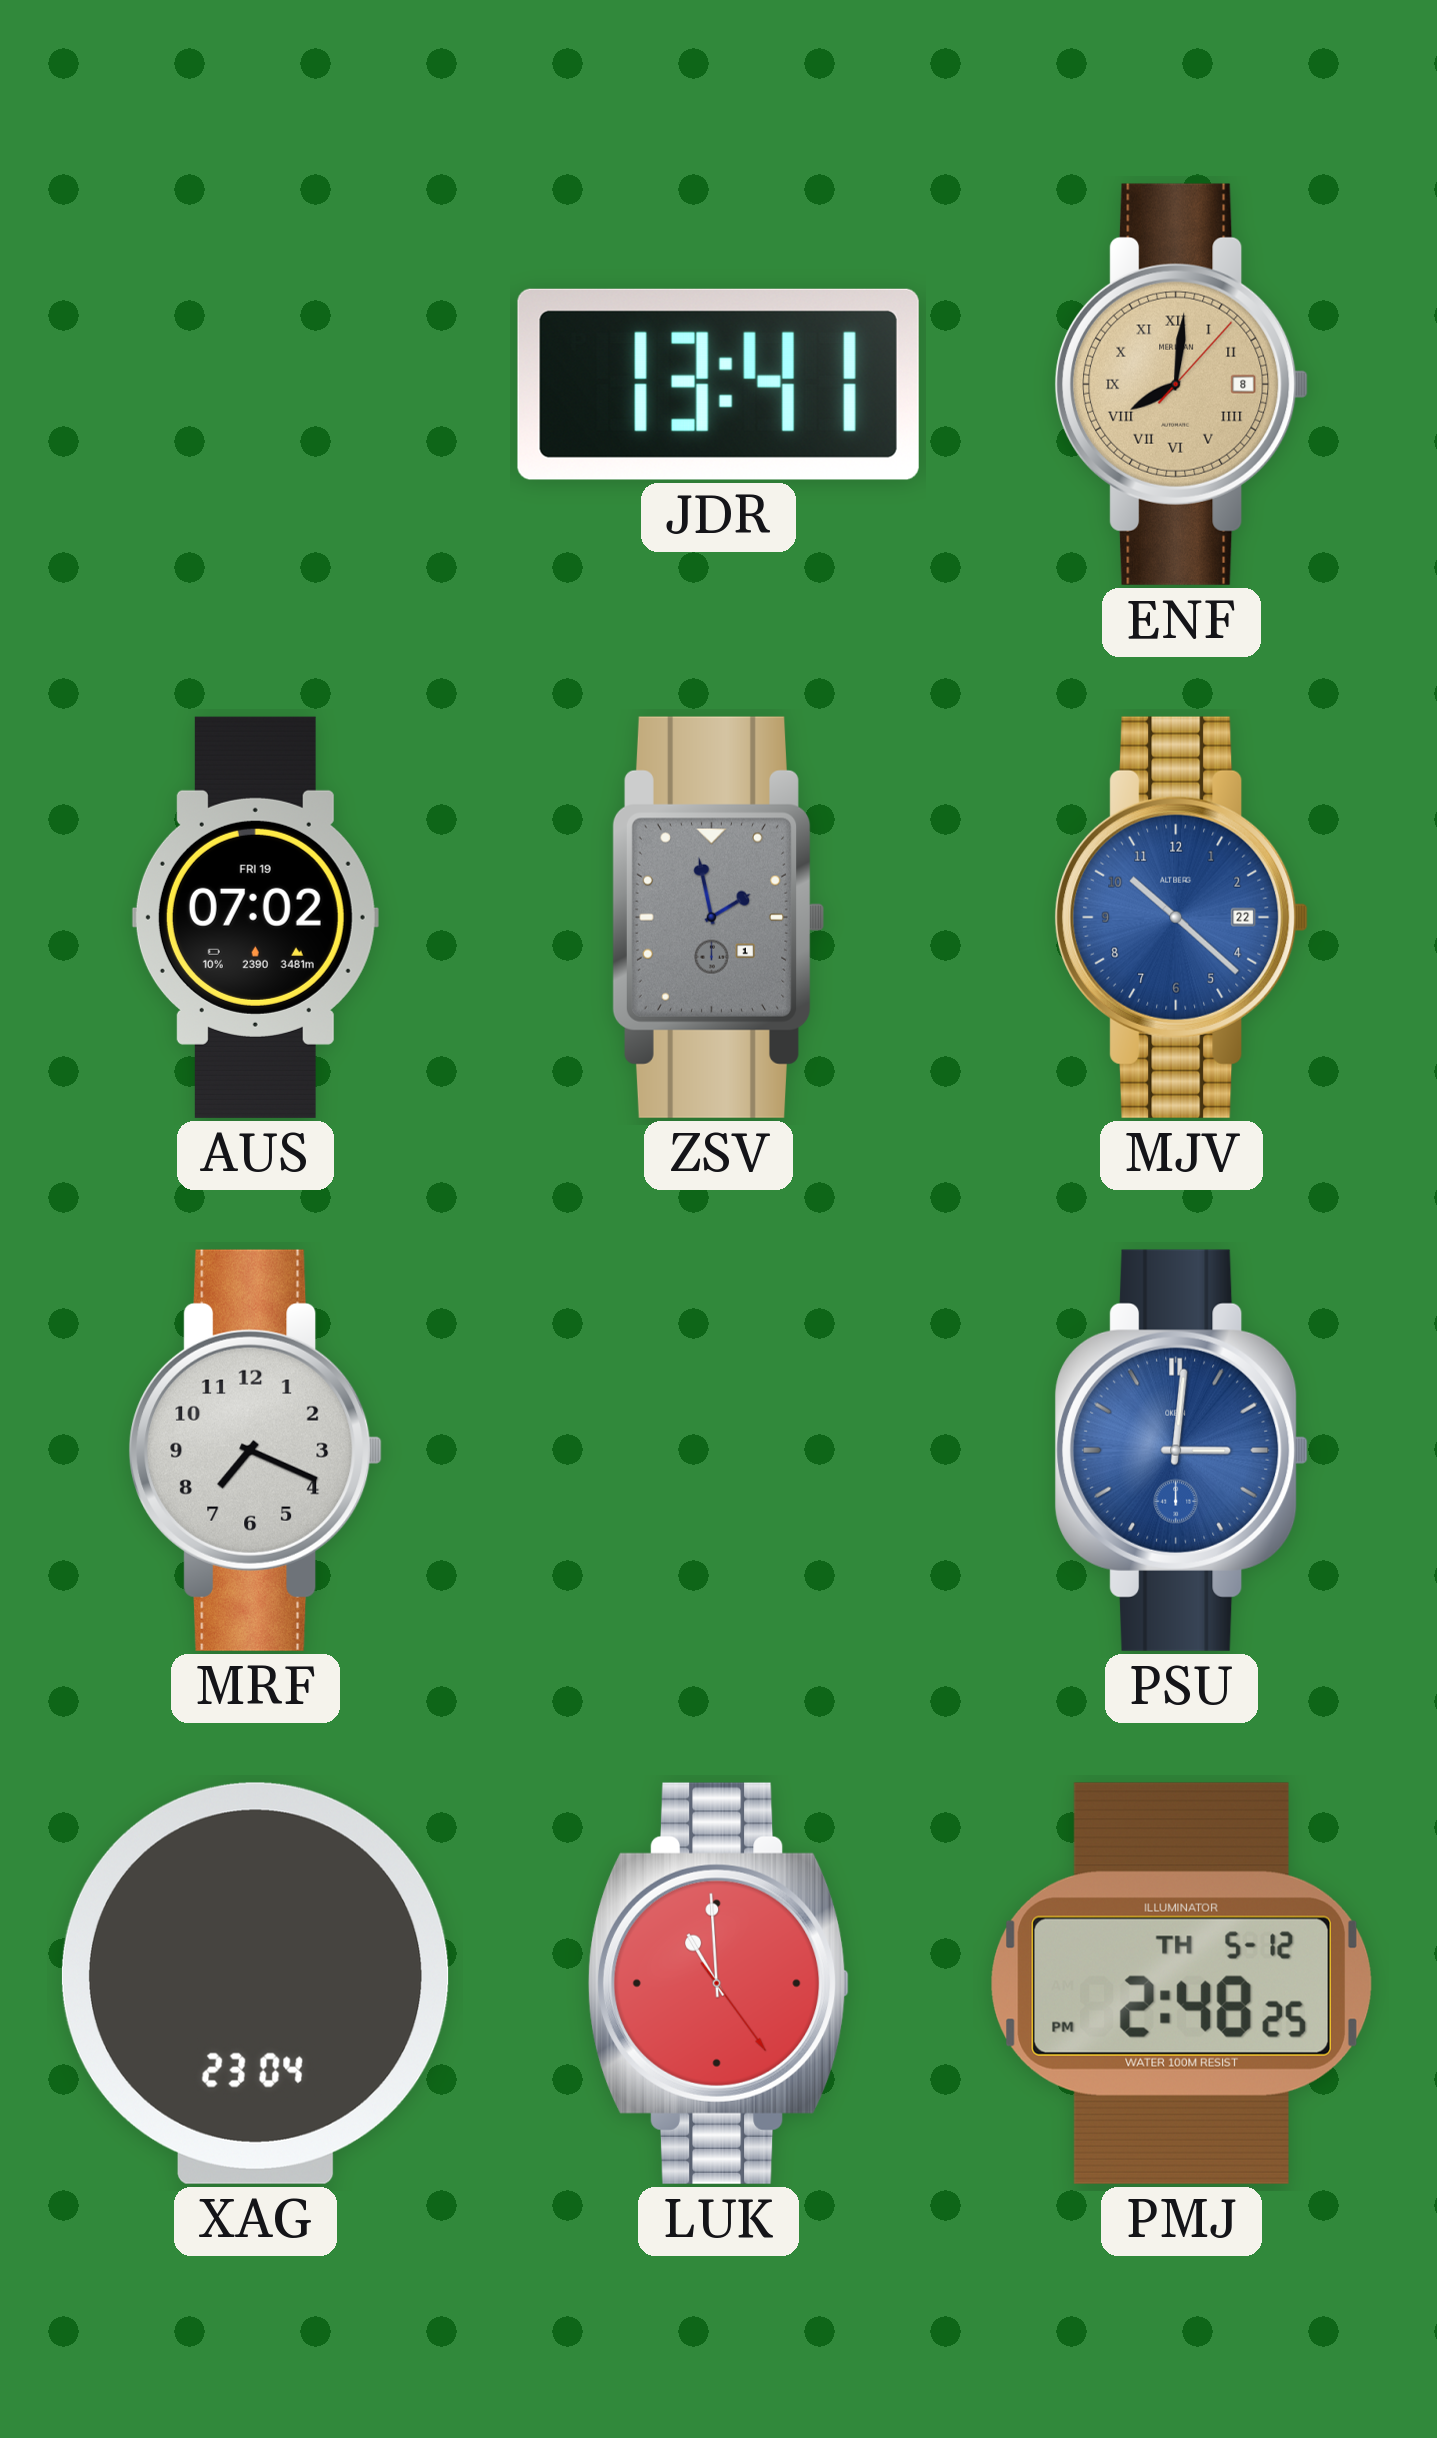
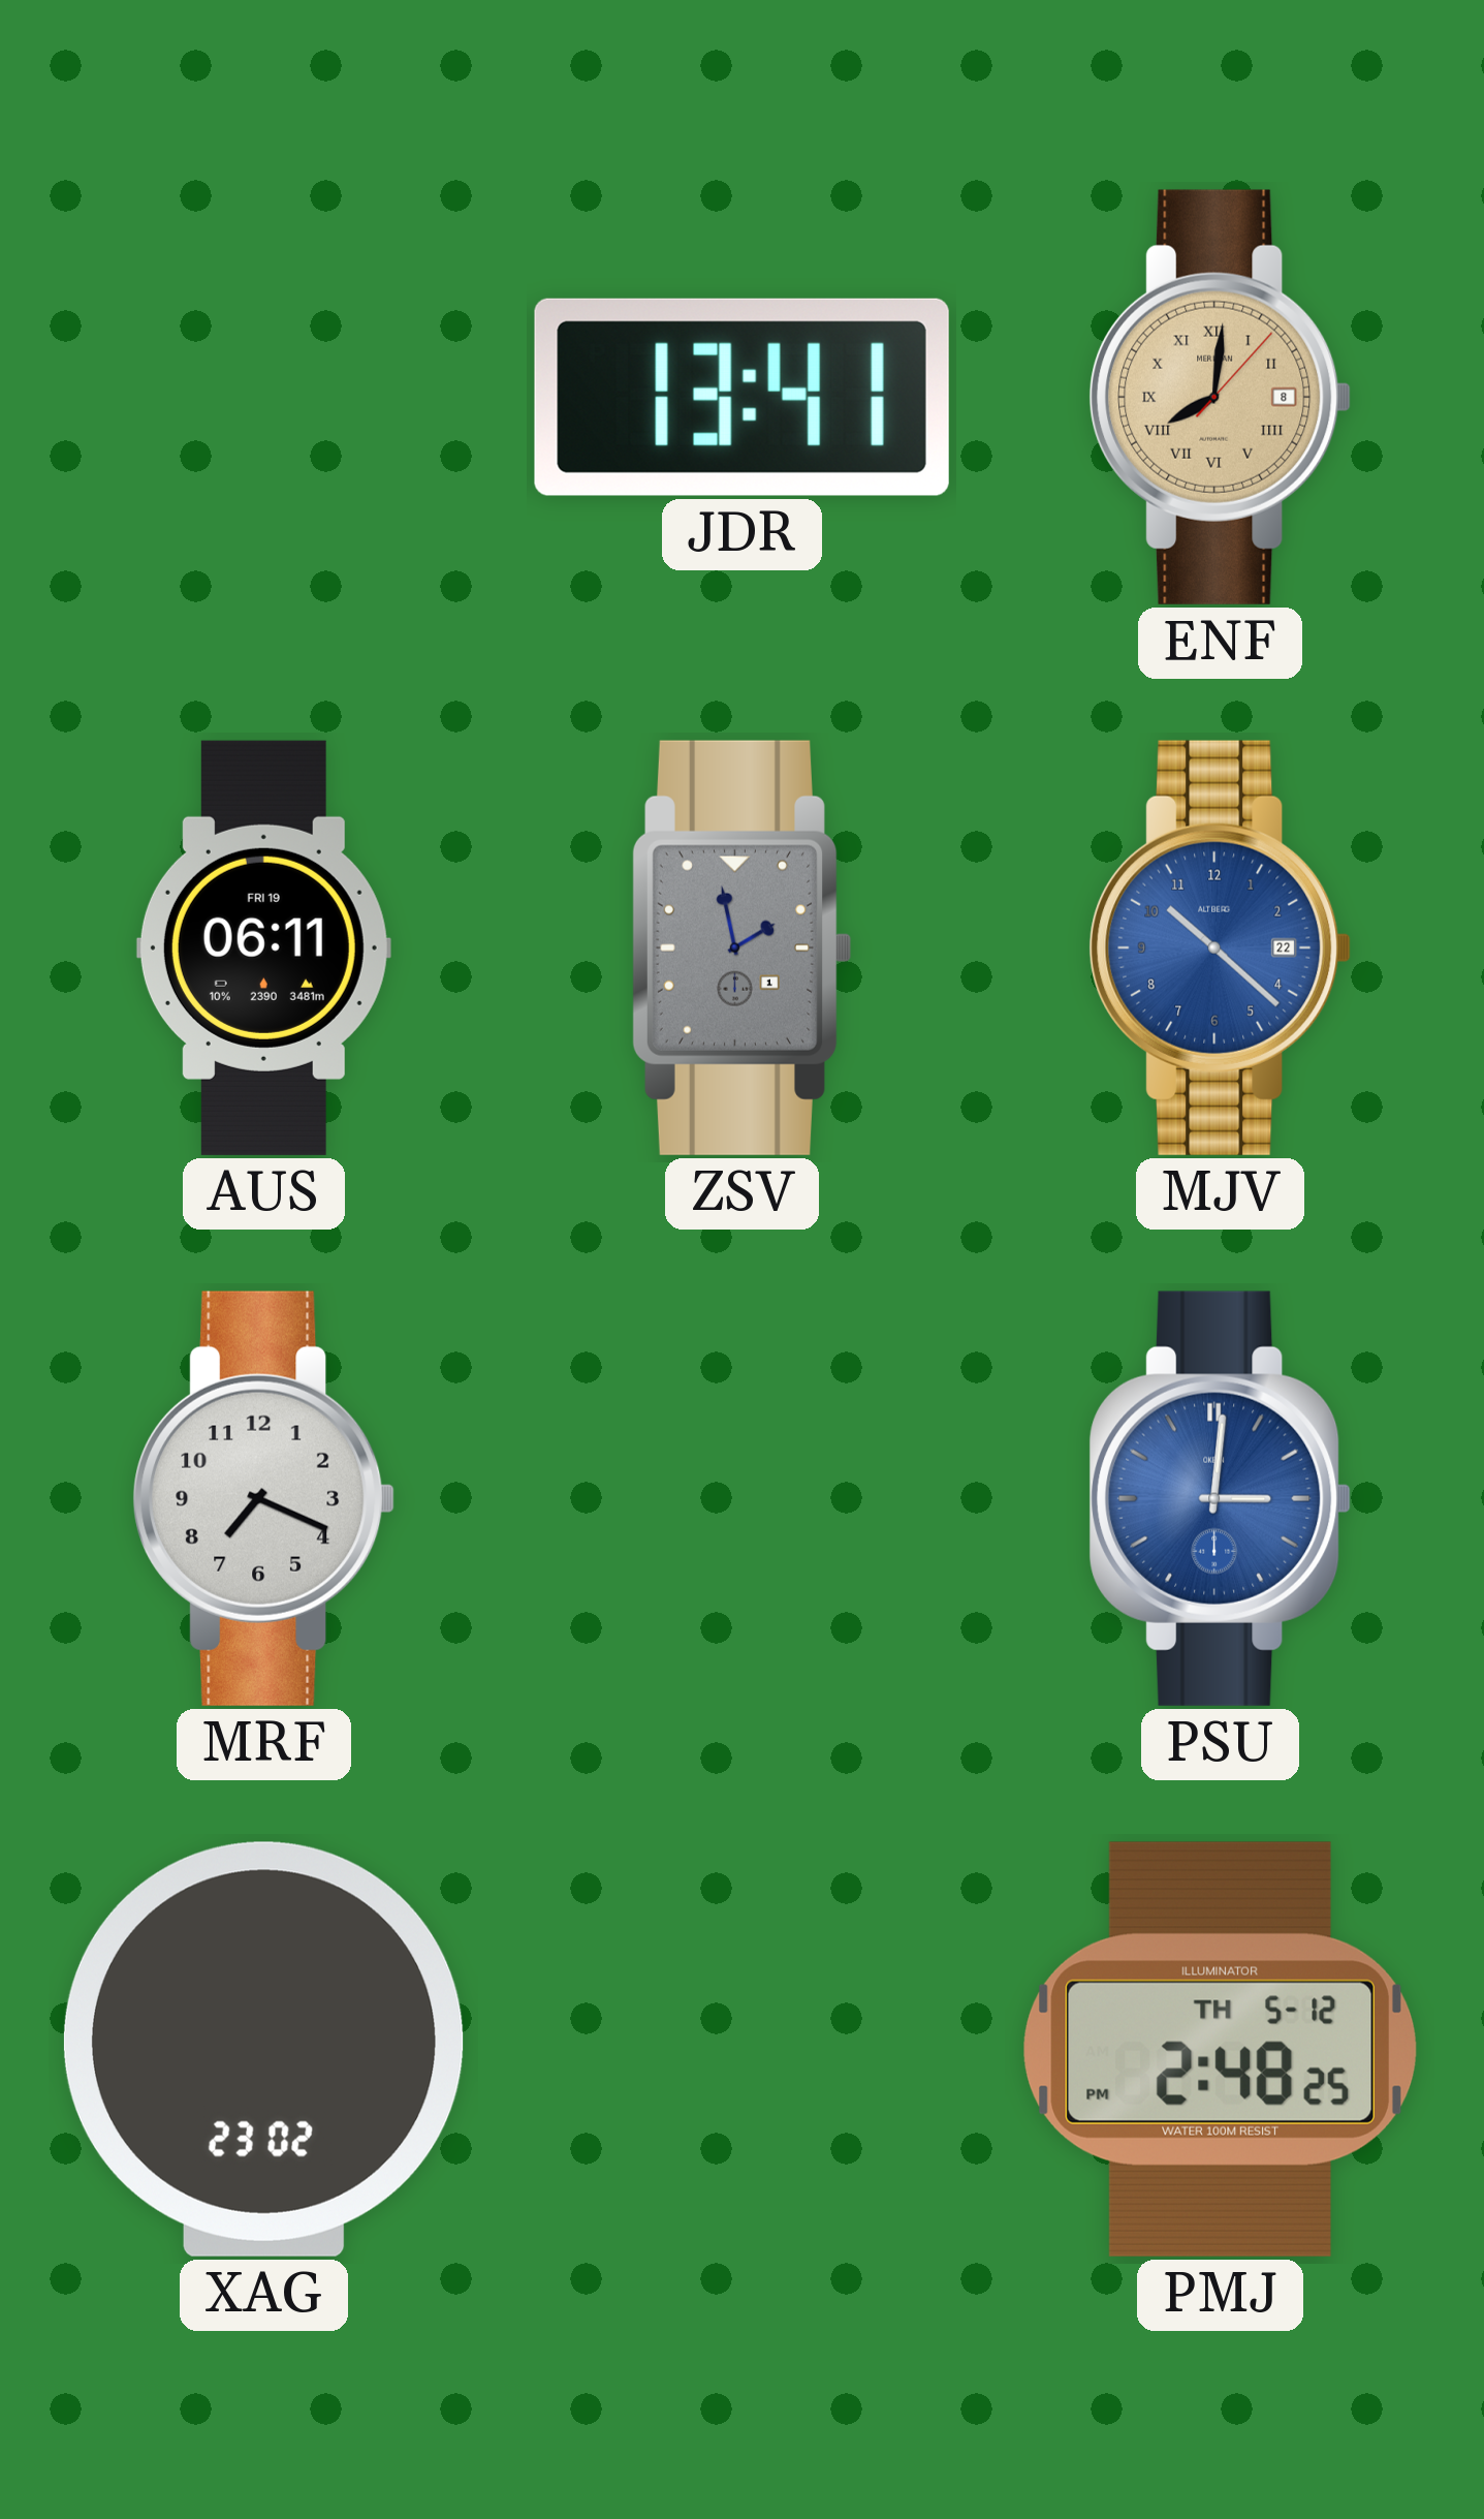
AUS: 07:02 -> 06:11 (263, 947)
XAG: 23:04 -> 23:02 (263, 2049)
LUK: 10:59 -> none (719, 1983)
